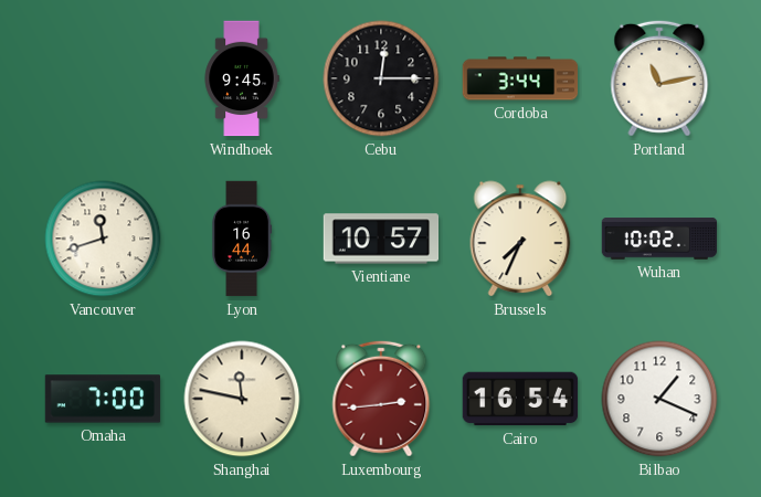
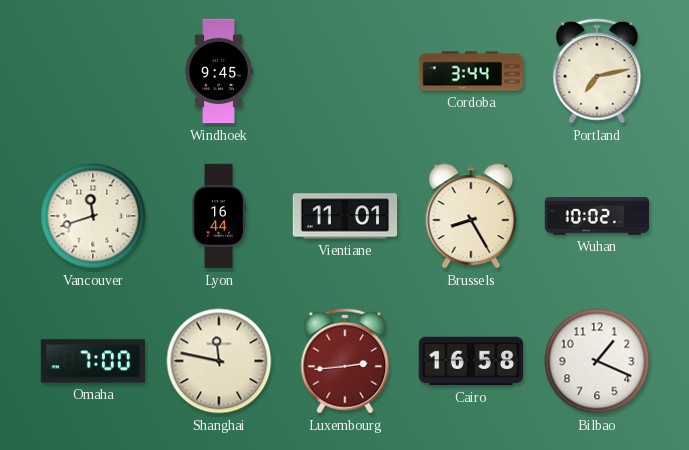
Cebu: 12:15 -> none (381, 78)
Portland: 11:13 -> 7:13 (597, 71)
Vientiane: 10:57 -> 11:01 (345, 216)
Brussels: 7:34 -> 8:25 (471, 216)
Cairo: 16:54 -> 16:58 (471, 361)
